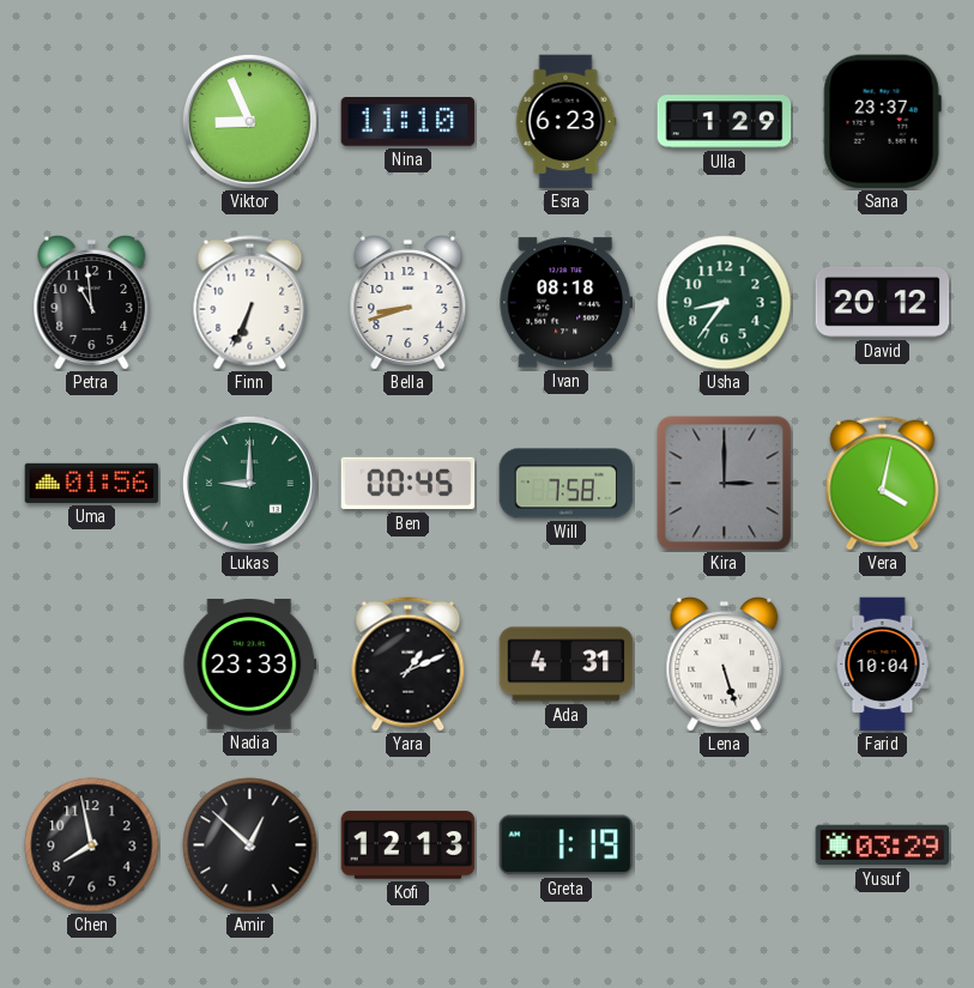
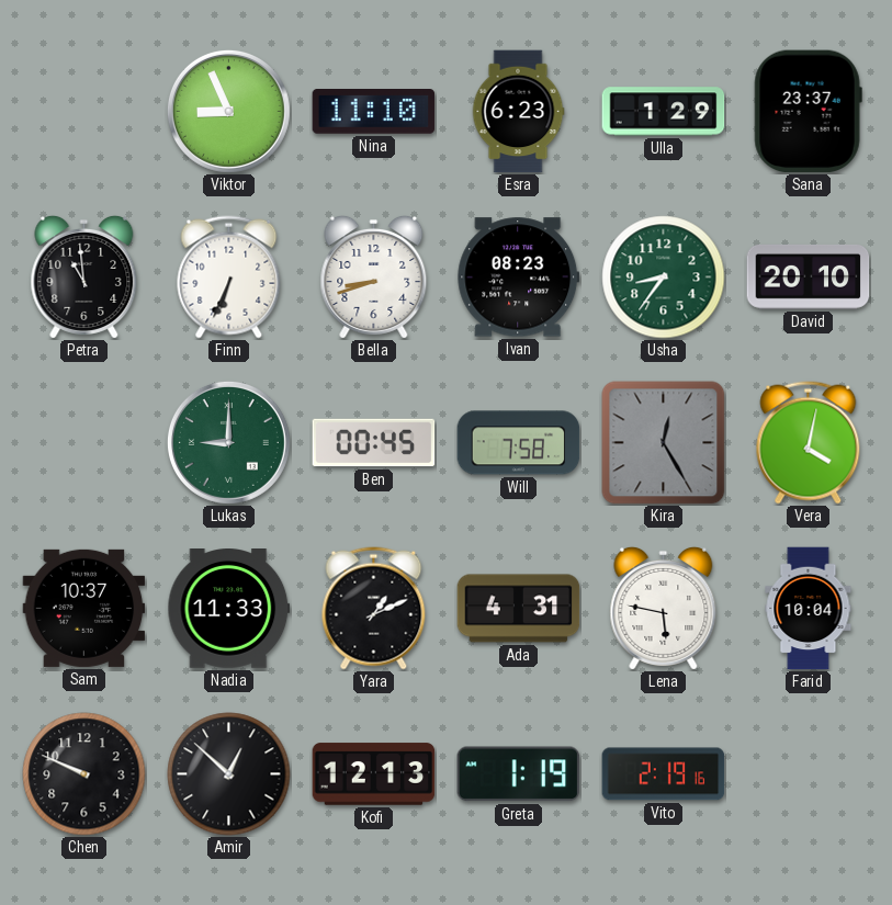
Ivan: 08:18 -> 08:23 (519, 278)
David: 20:12 -> 20:10 (809, 278)
Uma: 01:56 -> none (92, 483)
Kira: 3:00 -> 12:25 (664, 443)
Sam: none -> 10:37 (84, 608)
Nadia: 23:33 -> 11:33 (229, 609)
Lena: 5:27 -> 5:47 (664, 608)
Chen: 7:58 -> 9:49 (84, 774)
Vito: none -> 2:19 (664, 774)
Yusuf: 03:29 -> none (883, 845)
